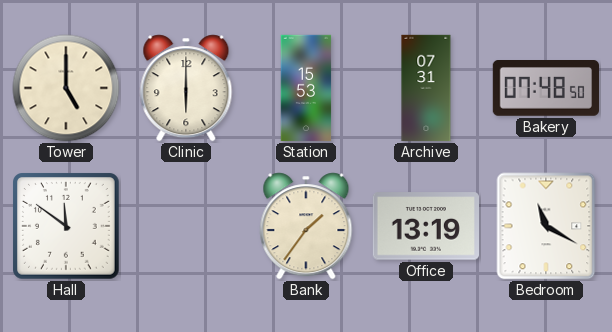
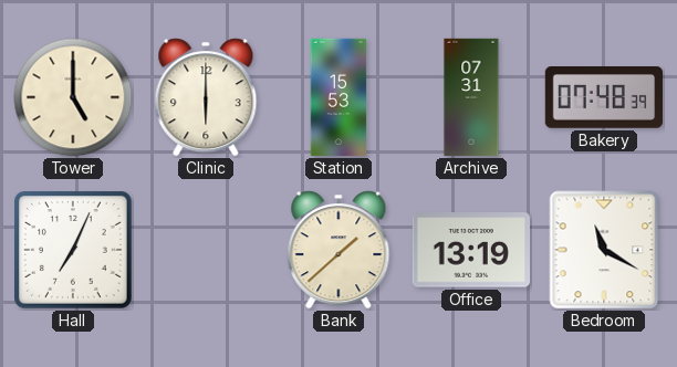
Bakery: 07:48:50 -> 07:48:39 (603, 97)
Hall: 11:51 -> 7:04 (74, 251)
Bank: 1:36 -> 1:38 (338, 250)
